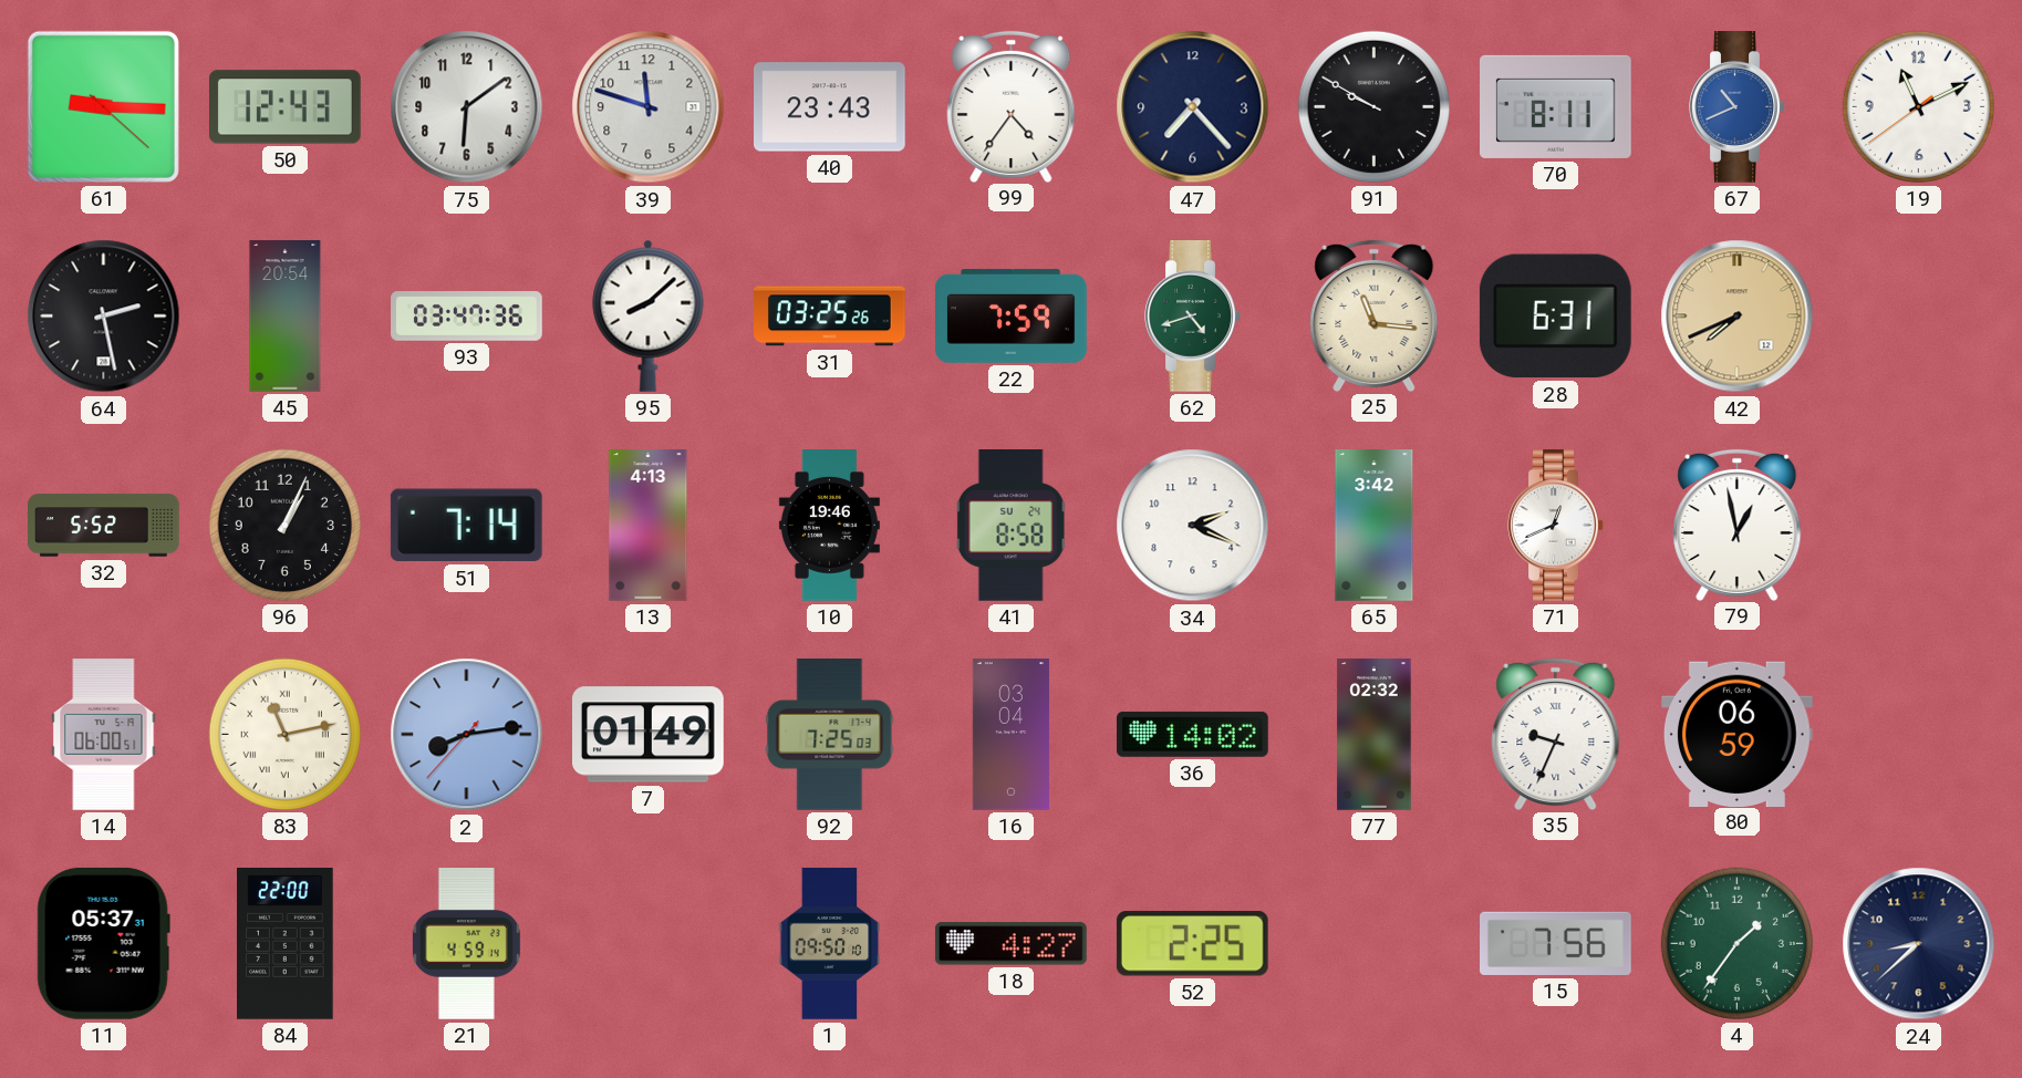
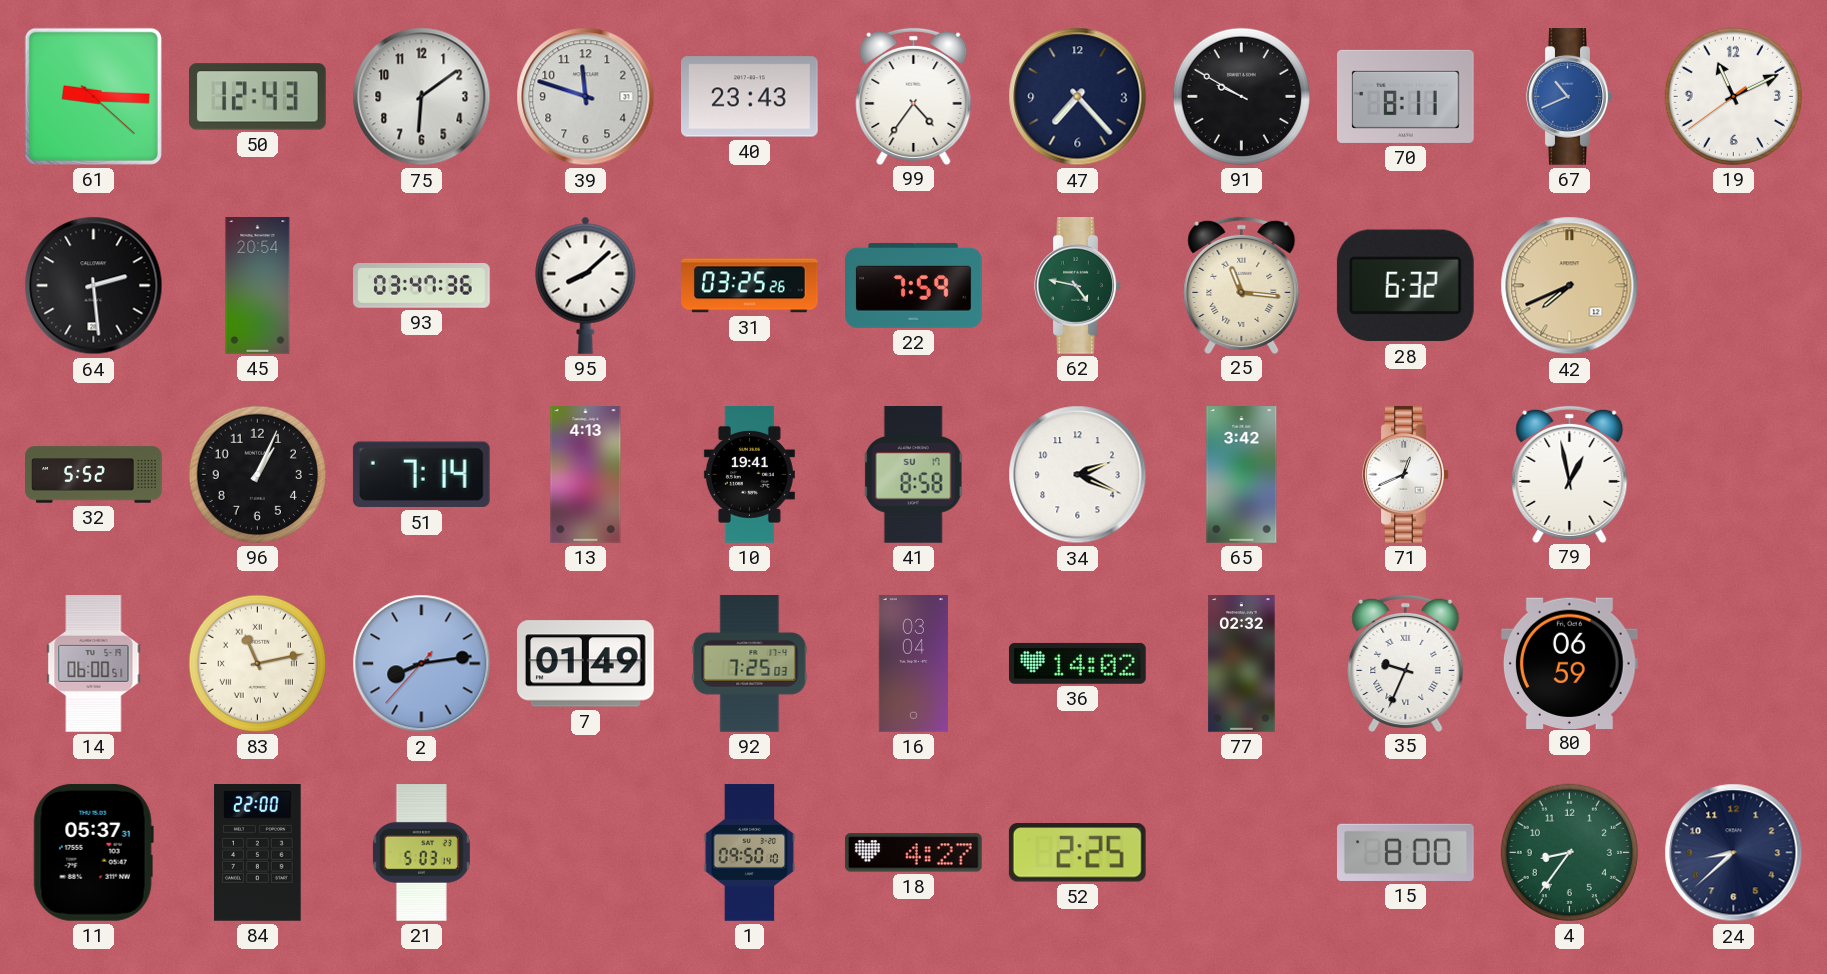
64: 2:28 -> 2:29 (94, 286)
62: 4:42 -> 4:47 (1078, 286)
28: 6:31 -> 6:32 (1405, 286)
10: 19:46 -> 19:41 (749, 475)
41 date: SU 24 -> SU 17 (914, 475)
21: 4:59 -> 5:03 (421, 853)
15: 7:56 -> 8:00 (1406, 852)
4: 1:36 -> 8:36 (1569, 852)
